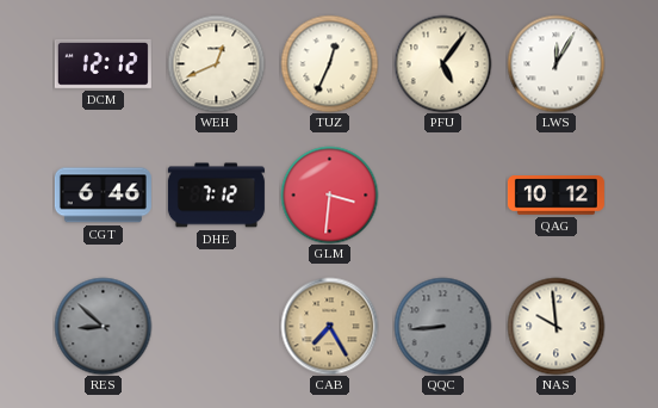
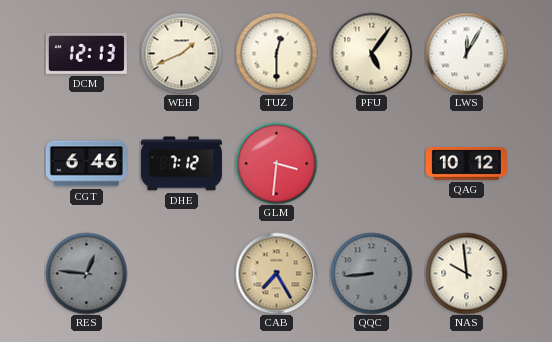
DCM: 12:12 -> 12:13 (86, 53)
WEH: 12:41 -> 1:41 (181, 53)
TUZ: 12:34 -> 12:30 (276, 53)
RES: 8:52 -> 12:46 (86, 273)
